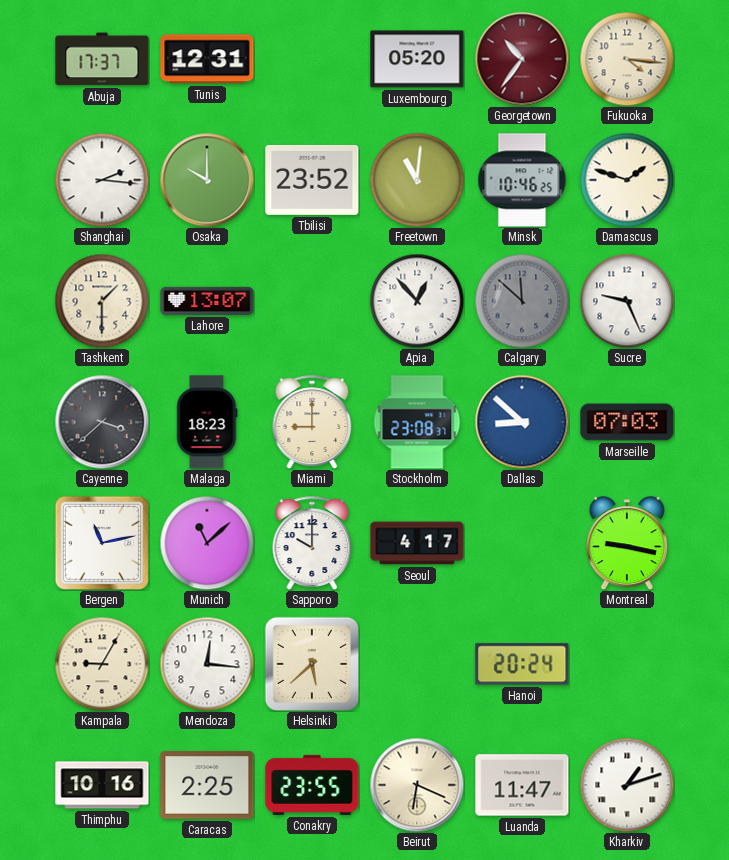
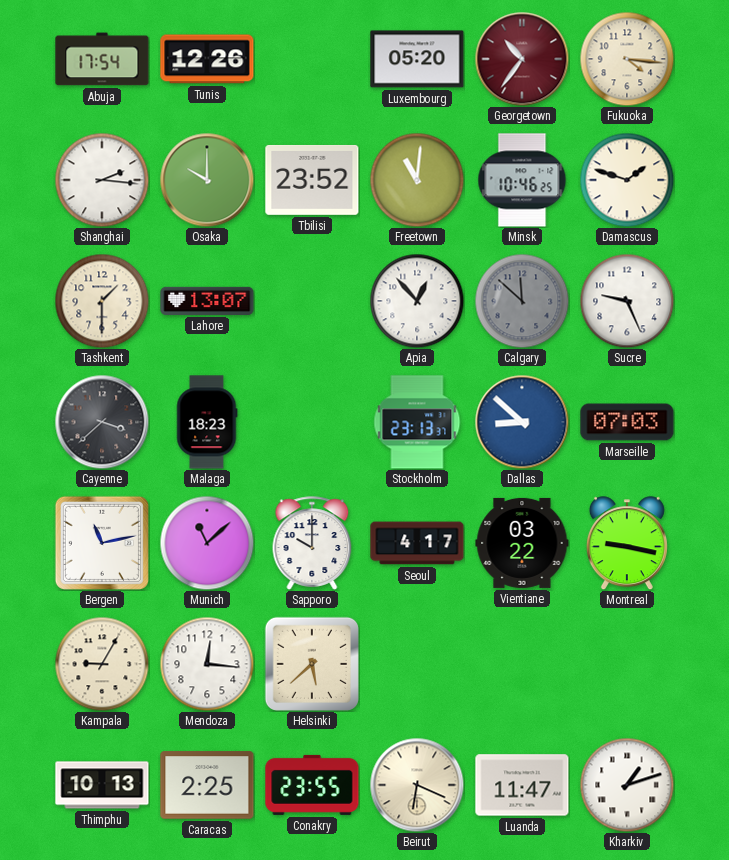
Abuja: 17:37 -> 17:54 (102, 59)
Tunis: 12:31 -> 12:26 (207, 59)
Miami: 9:00 -> none (312, 422)
Stockholm: 23:08 -> 23:13 (417, 422)
Vientiane: none -> 03:22 (522, 543)
Hanoi: 20:24 -> none (522, 664)
Thimphu: 10:16 -> 10:13 (102, 785)
